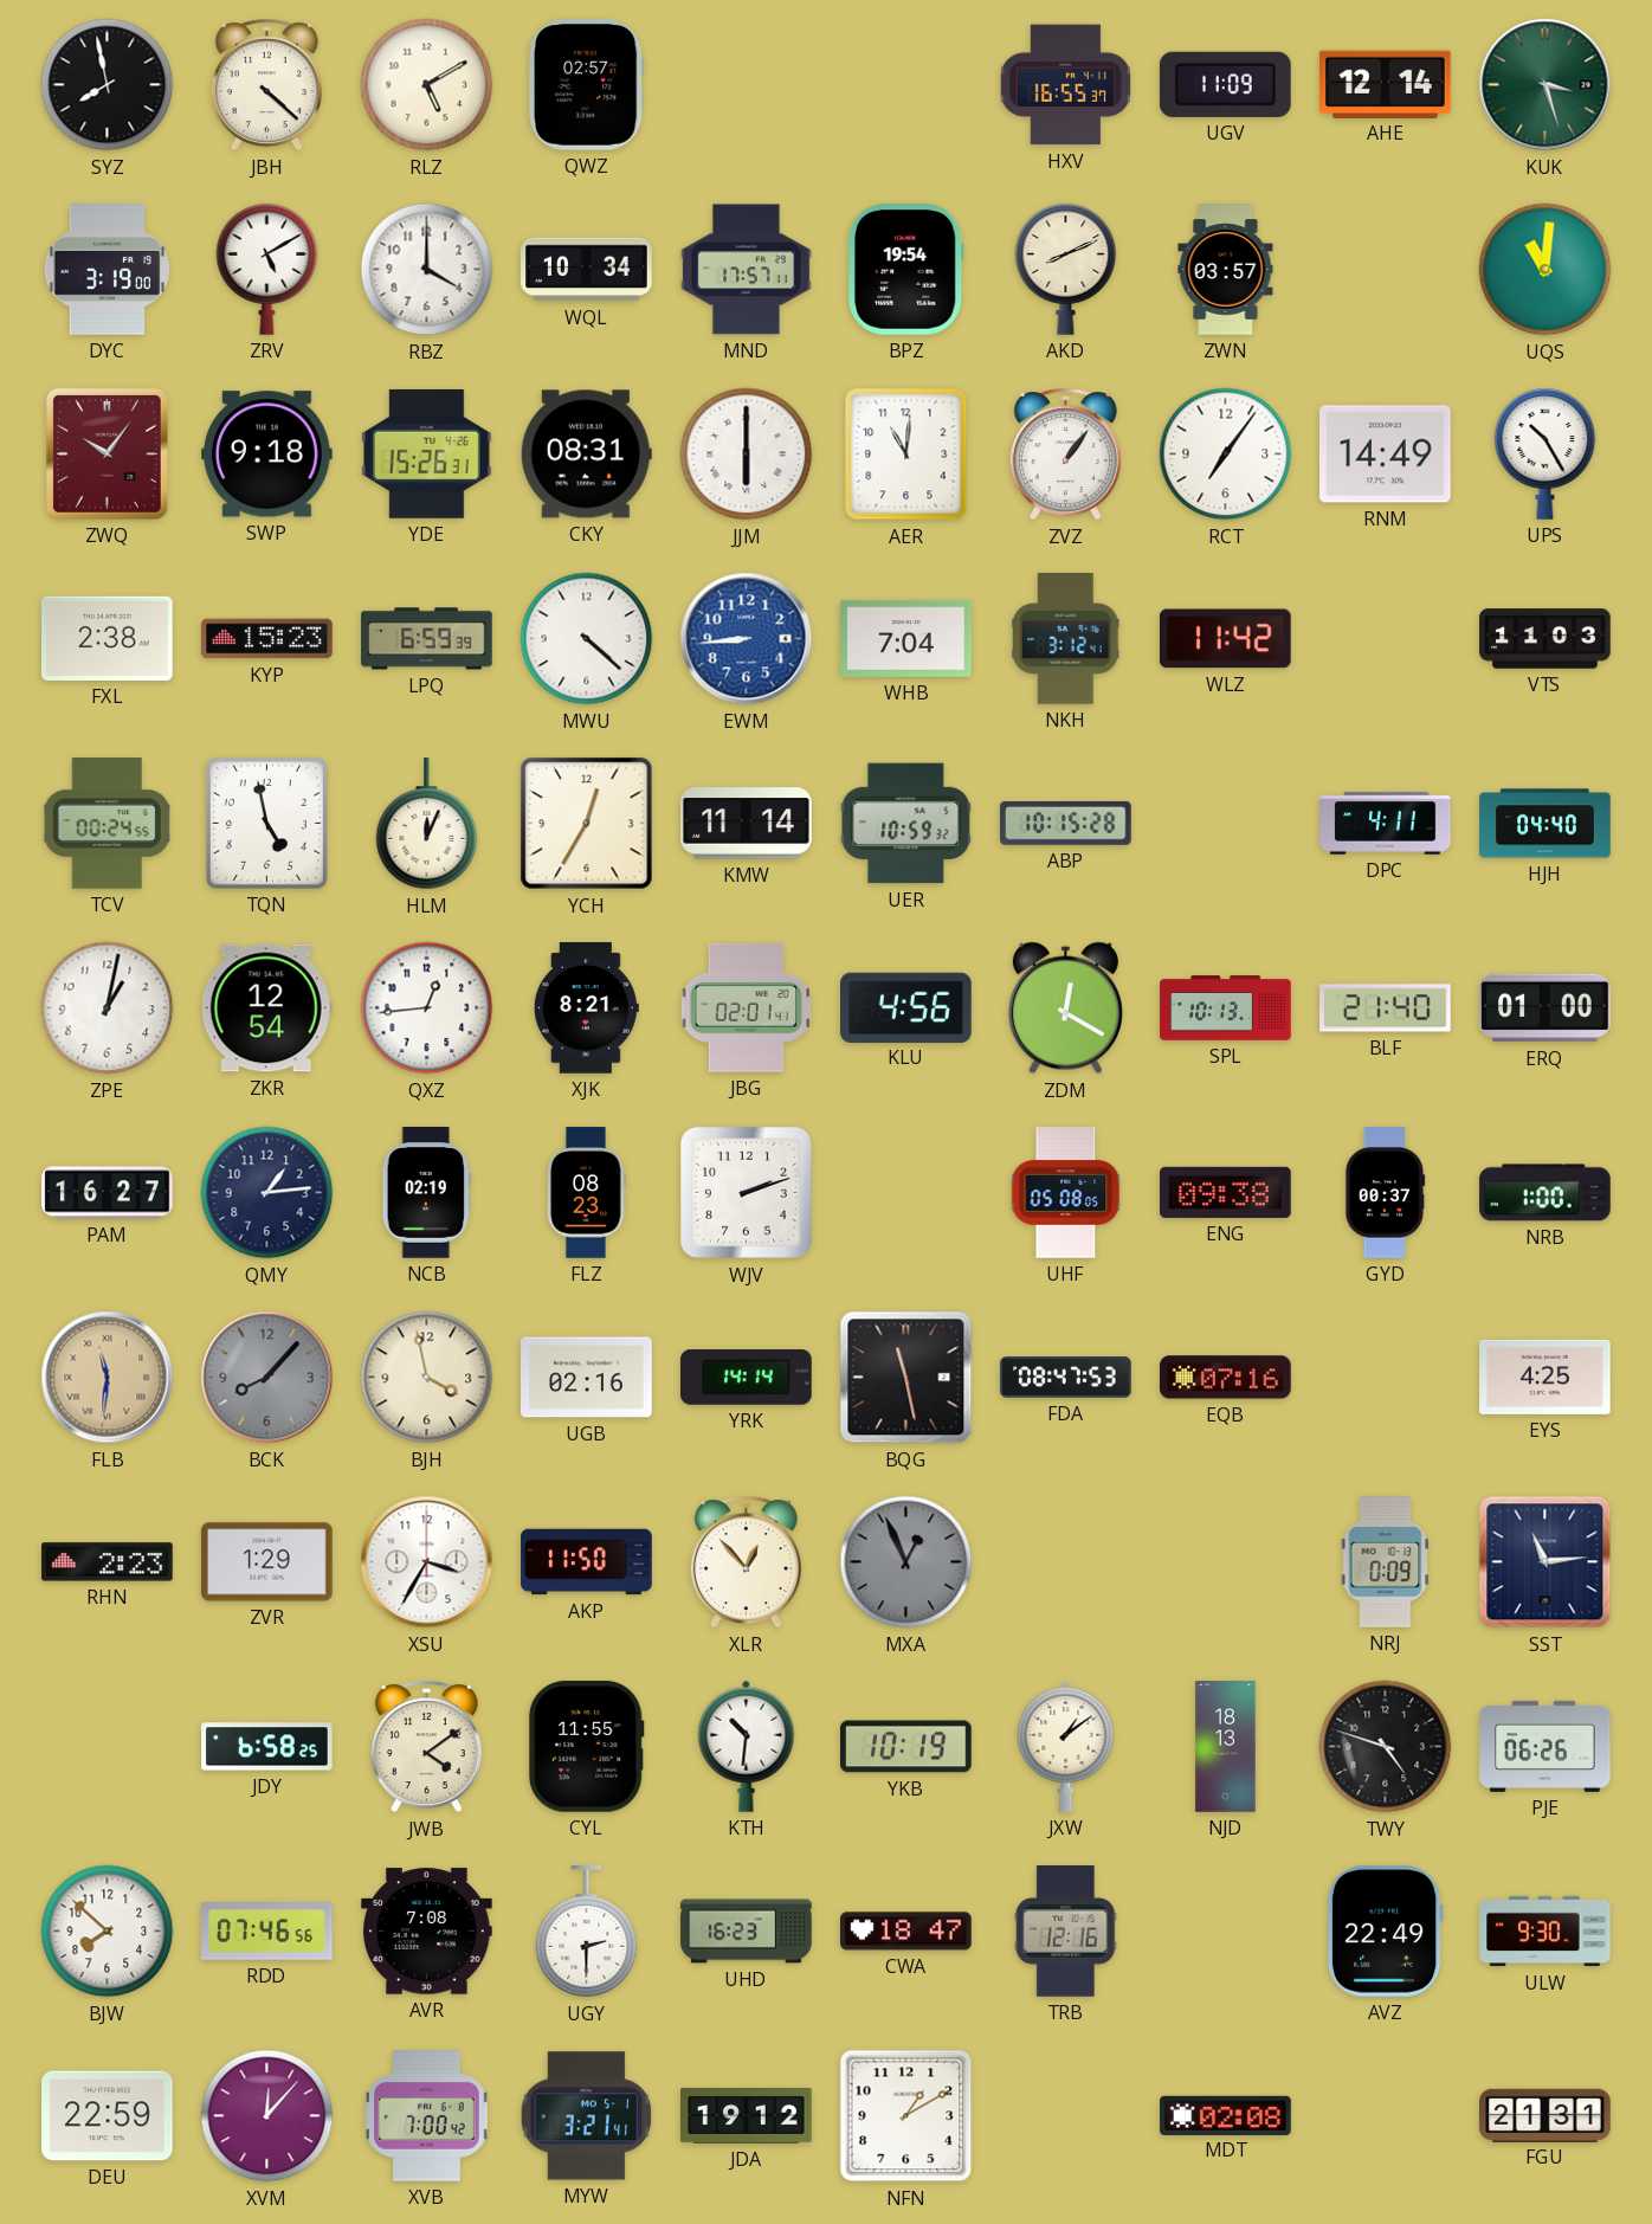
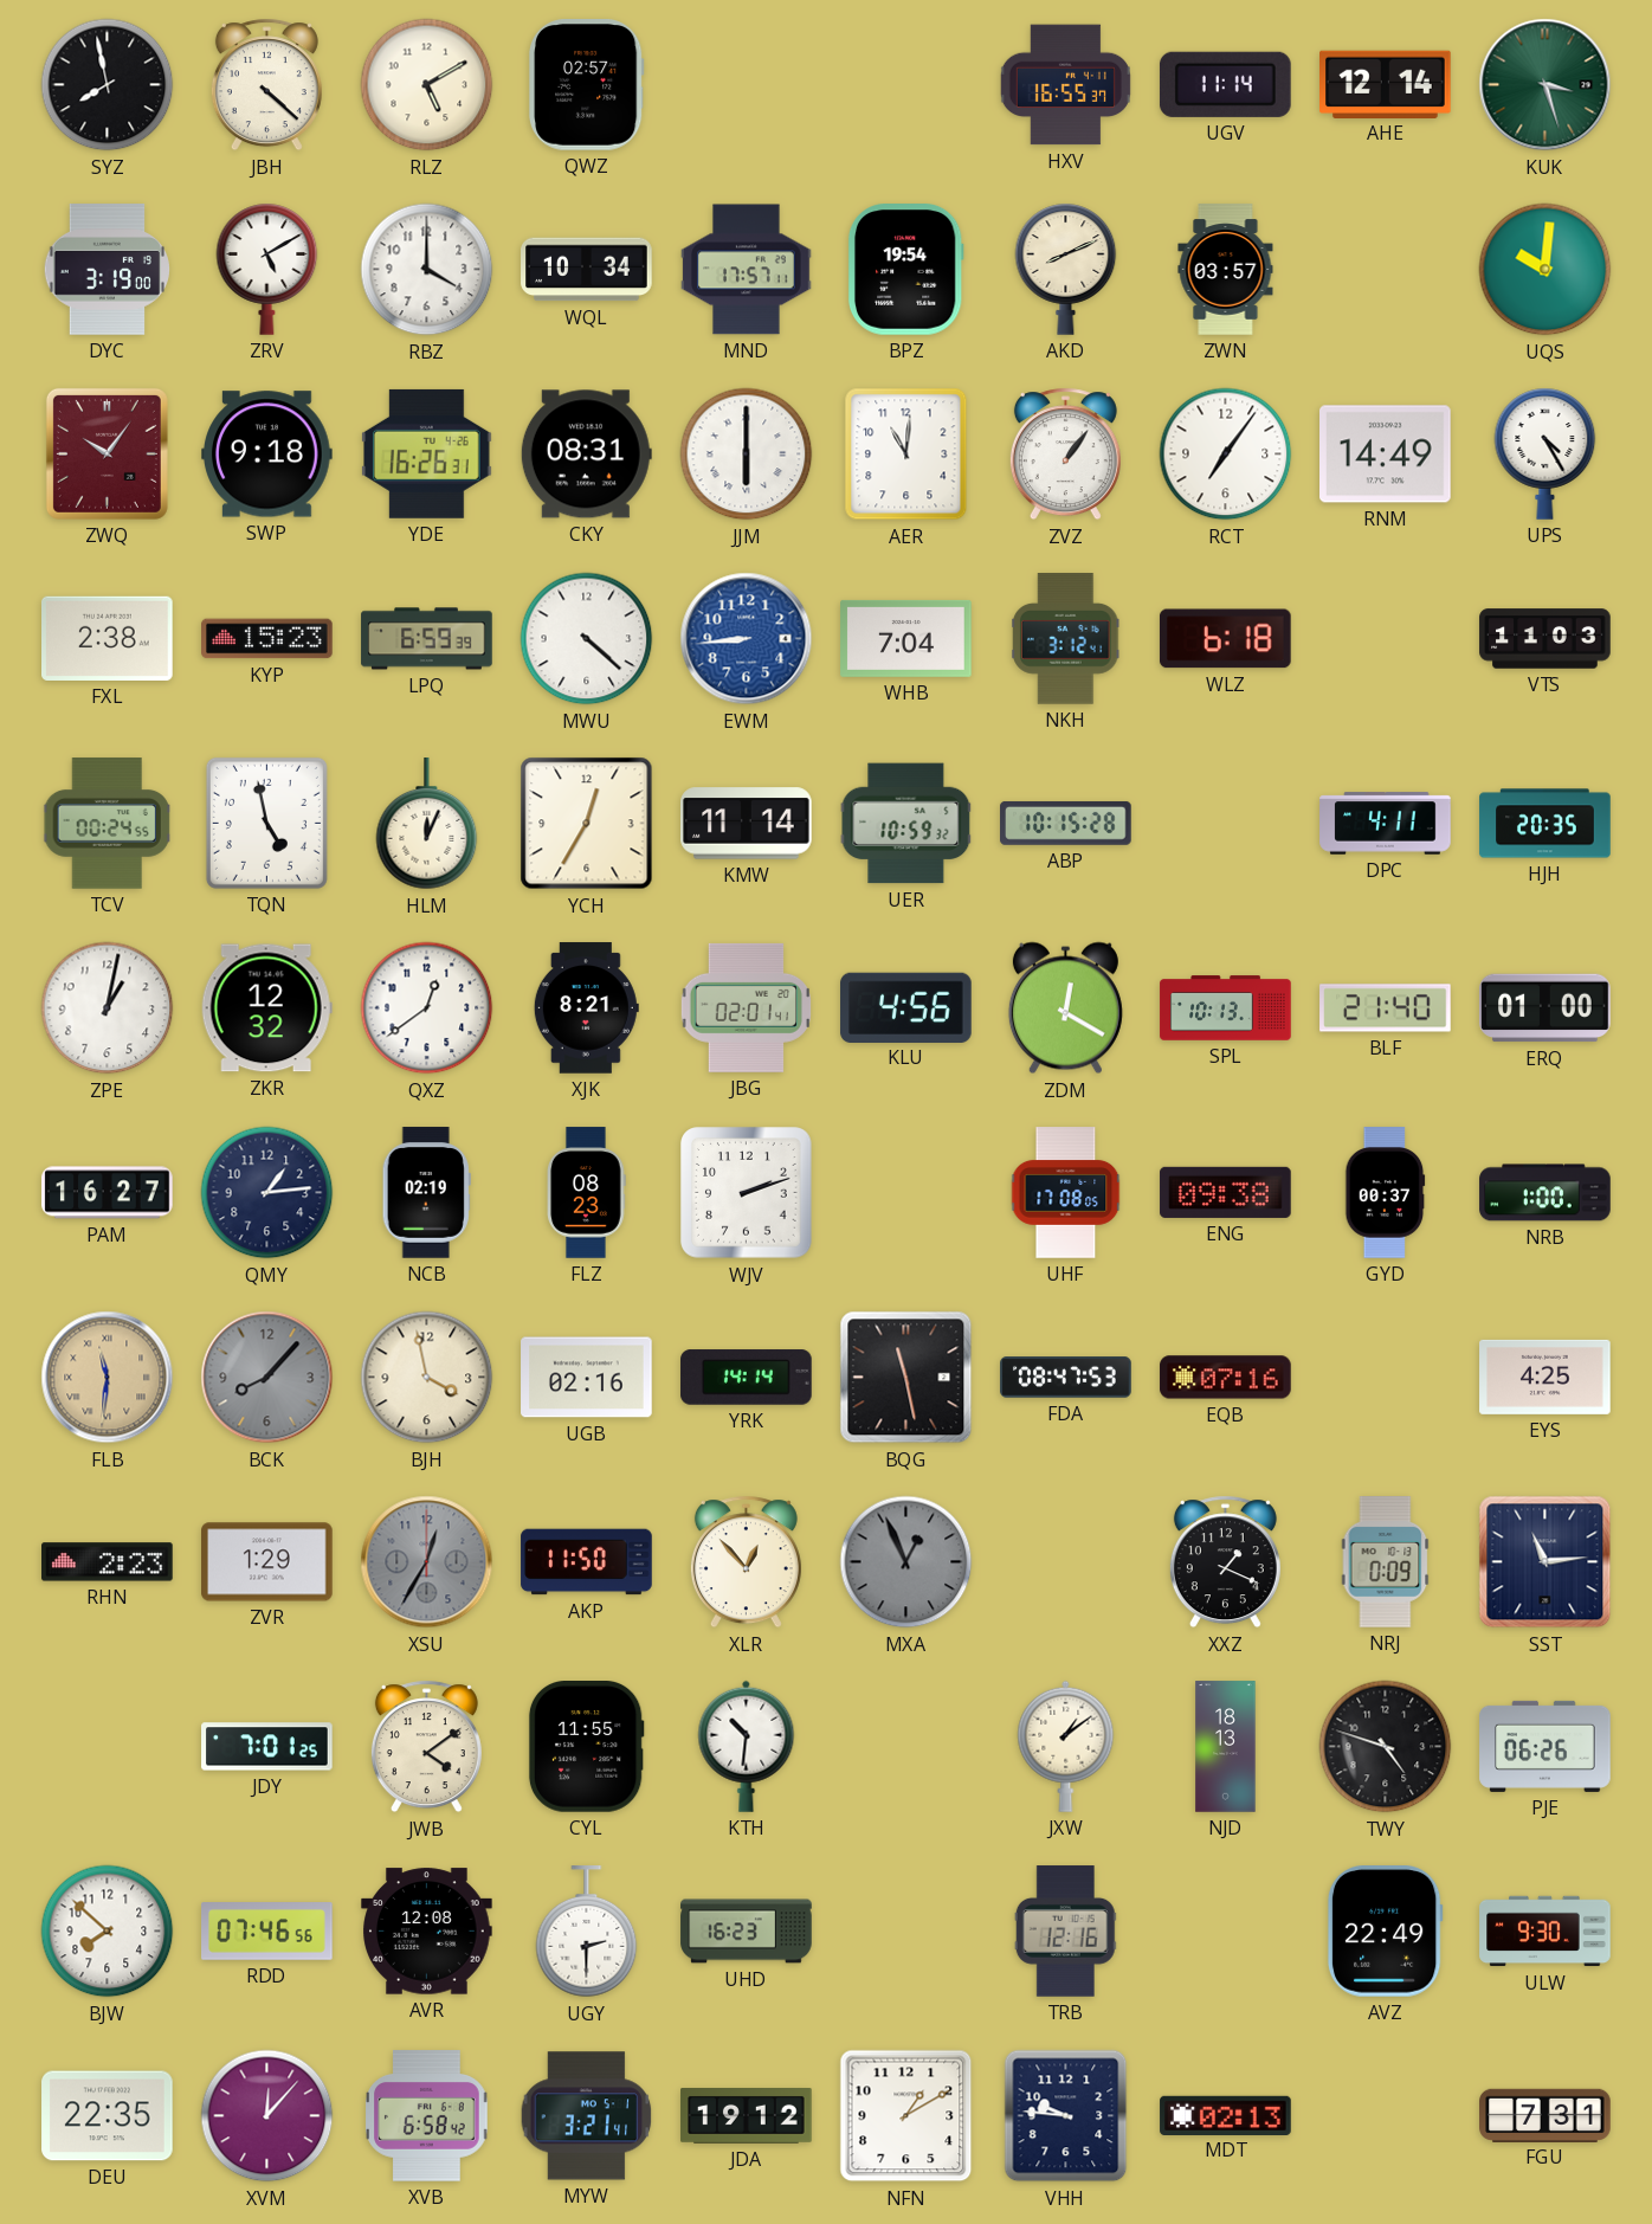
UGV: 11:09 -> 11:14 (1225, 84)
UQS: 11:01 -> 10:01 (1545, 270)
YDE: 15:26 -> 16:26 (427, 453)
UPS: 10:25 -> 4:25 (1545, 453)
WLZ: 11:42 -> 6:18 (1225, 639)
HJH: 04:40 -> 20:35 (1545, 824)
ZKR: 12:54 -> 12:32 (266, 1008)
QXZ: 12:44 -> 12:39 (427, 1008)
UHF: 05:08 -> 17:08 (1066, 1193)
XSU: 3:35 -> 12:35 (427, 1562)
XSU dial: white -> grey (427, 1562)
XXZ: none -> 1:19 (1225, 1562)
JDY: 6:58 -> 7:01 (267, 1747)
YKB: 10:19 -> none (906, 1747)
AVR: 7:08 -> 12:08 (427, 1932)
CWA: 18:47 -> none (906, 1932)
DEU: 22:59 -> 22:35 (108, 2116)
XVB: 7:00 -> 6:58 (427, 2116)
VHH: none -> 9:46 (1066, 2116)
MDT: 02:08 -> 02:13 (1226, 2115)
FGU: 21:31 -> 7:31 (1545, 2115)
